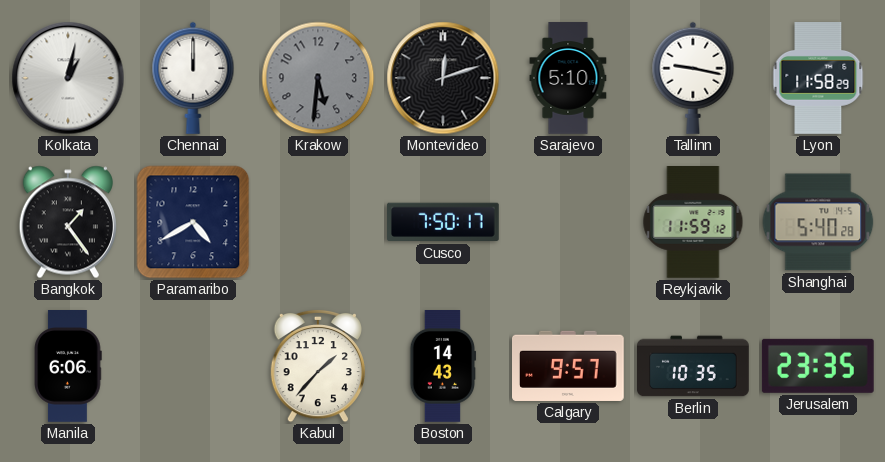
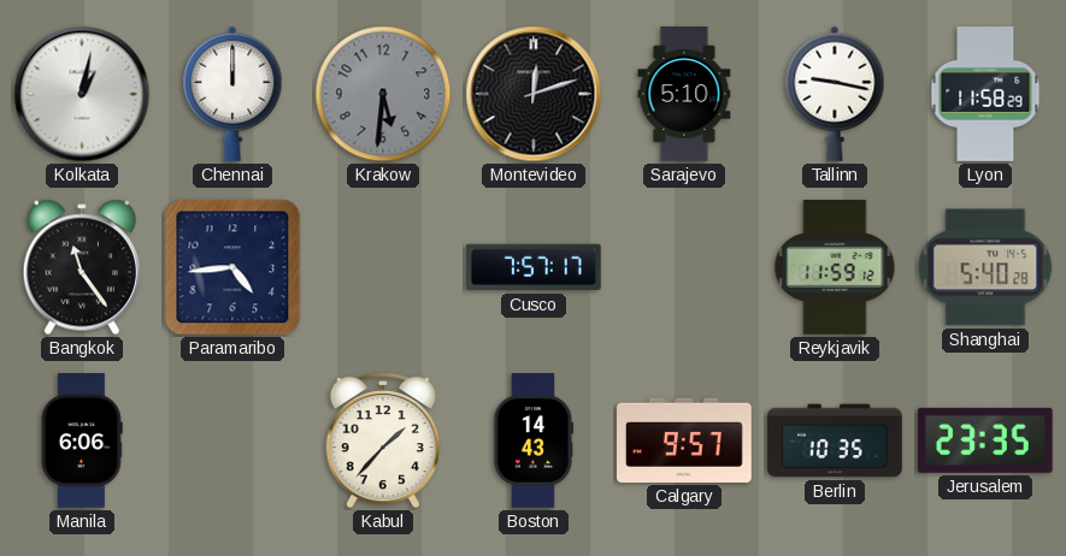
Bangkok: 1:24 -> 11:24 (82, 267)
Paramaribo: 4:40 -> 4:44 (232, 267)
Cusco: 7:50 -> 7:57 (535, 267)
